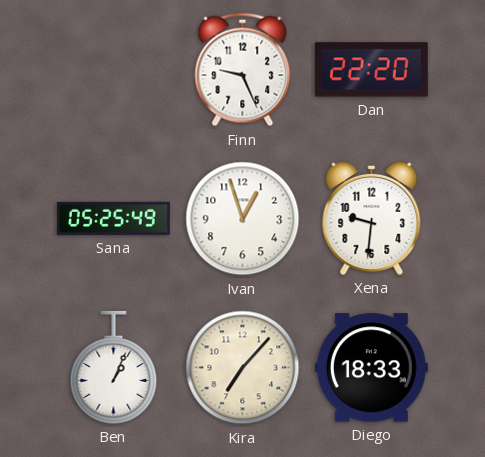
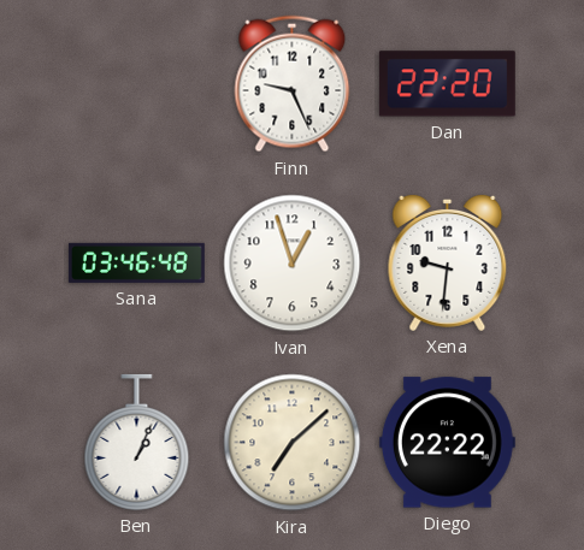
Sana: 05:25 -> 03:46 (136, 262)
Kira: 7:07 -> 7:08 (293, 443)
Diego: 18:33 -> 22:22 (447, 443)
